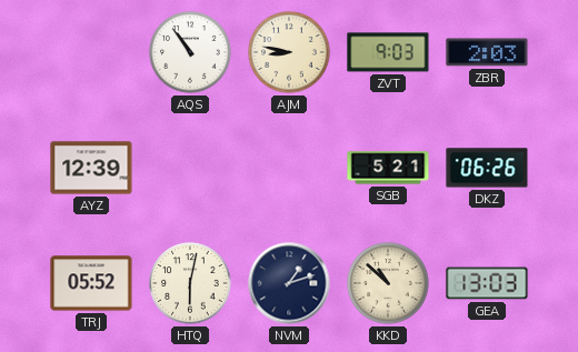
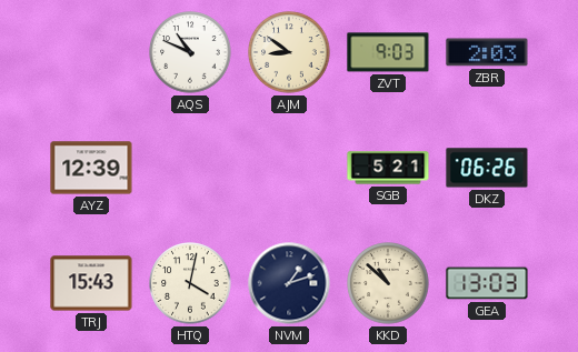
AQS: 10:54 -> 10:49 (190, 52)
AJM: 8:47 -> 8:51 (289, 52)
TRJ: 05:52 -> 15:43 (91, 283)
HTQ: 6:02 -> 4:02 (190, 283)
